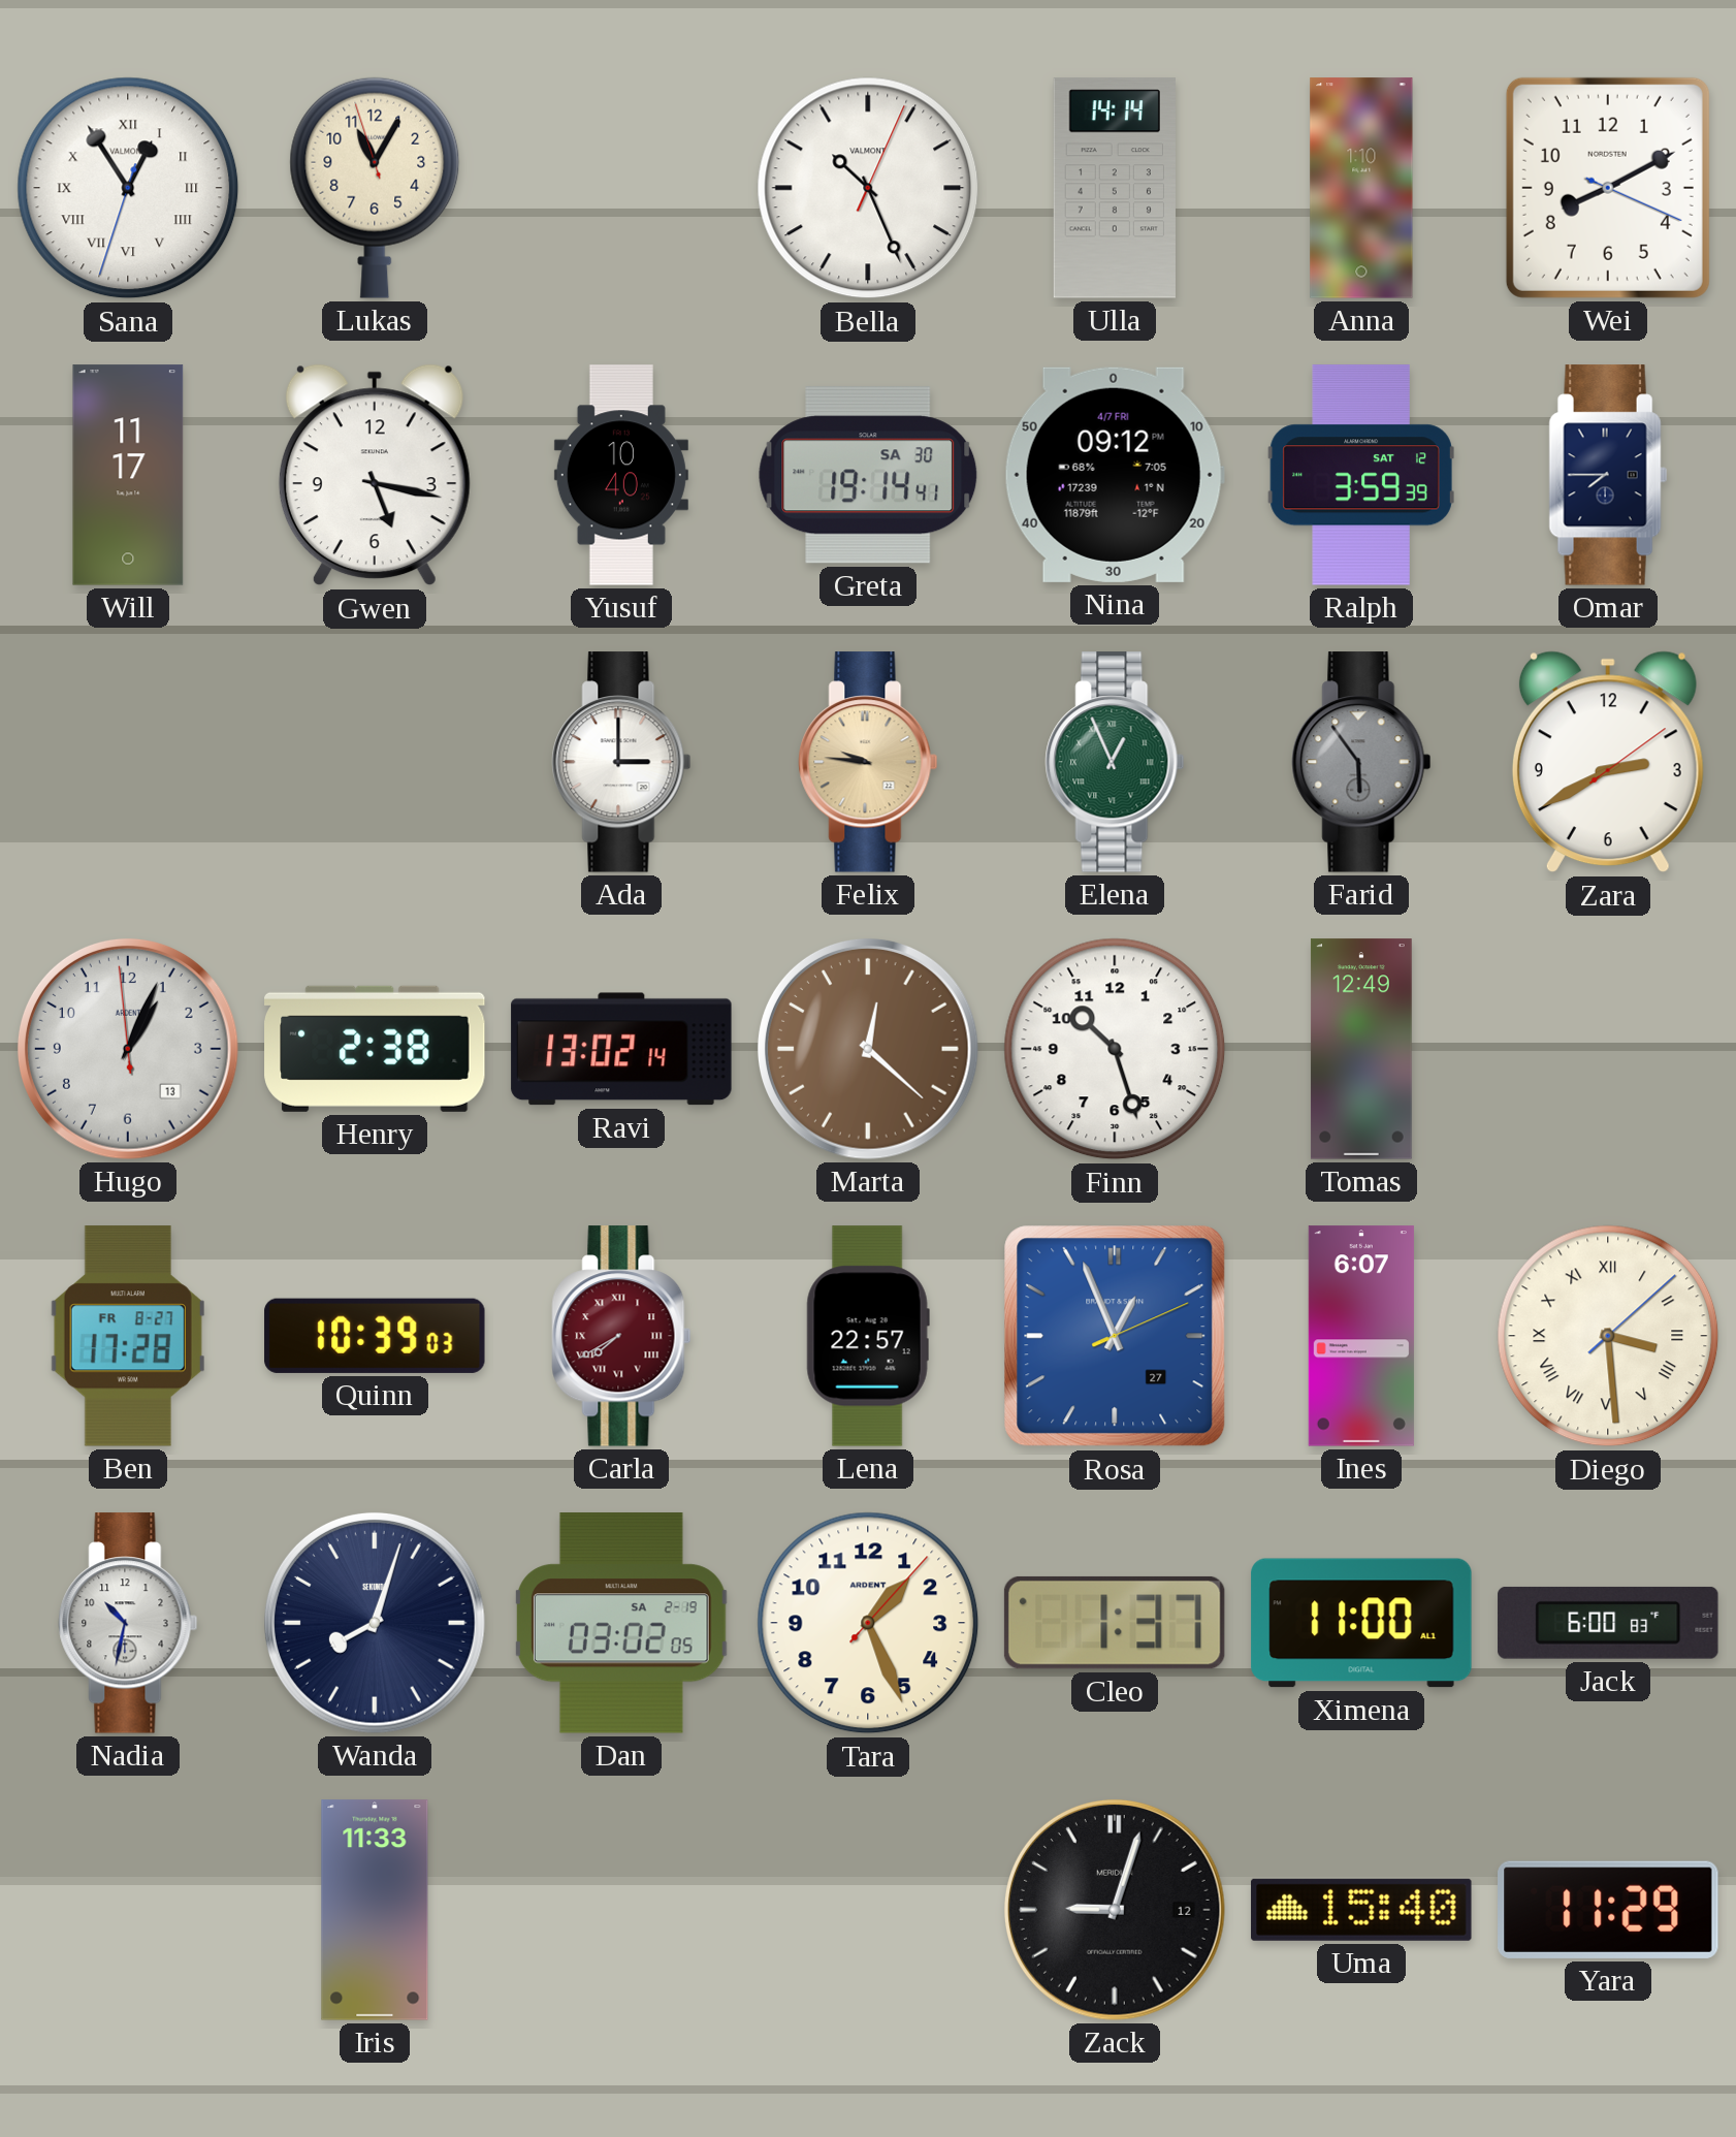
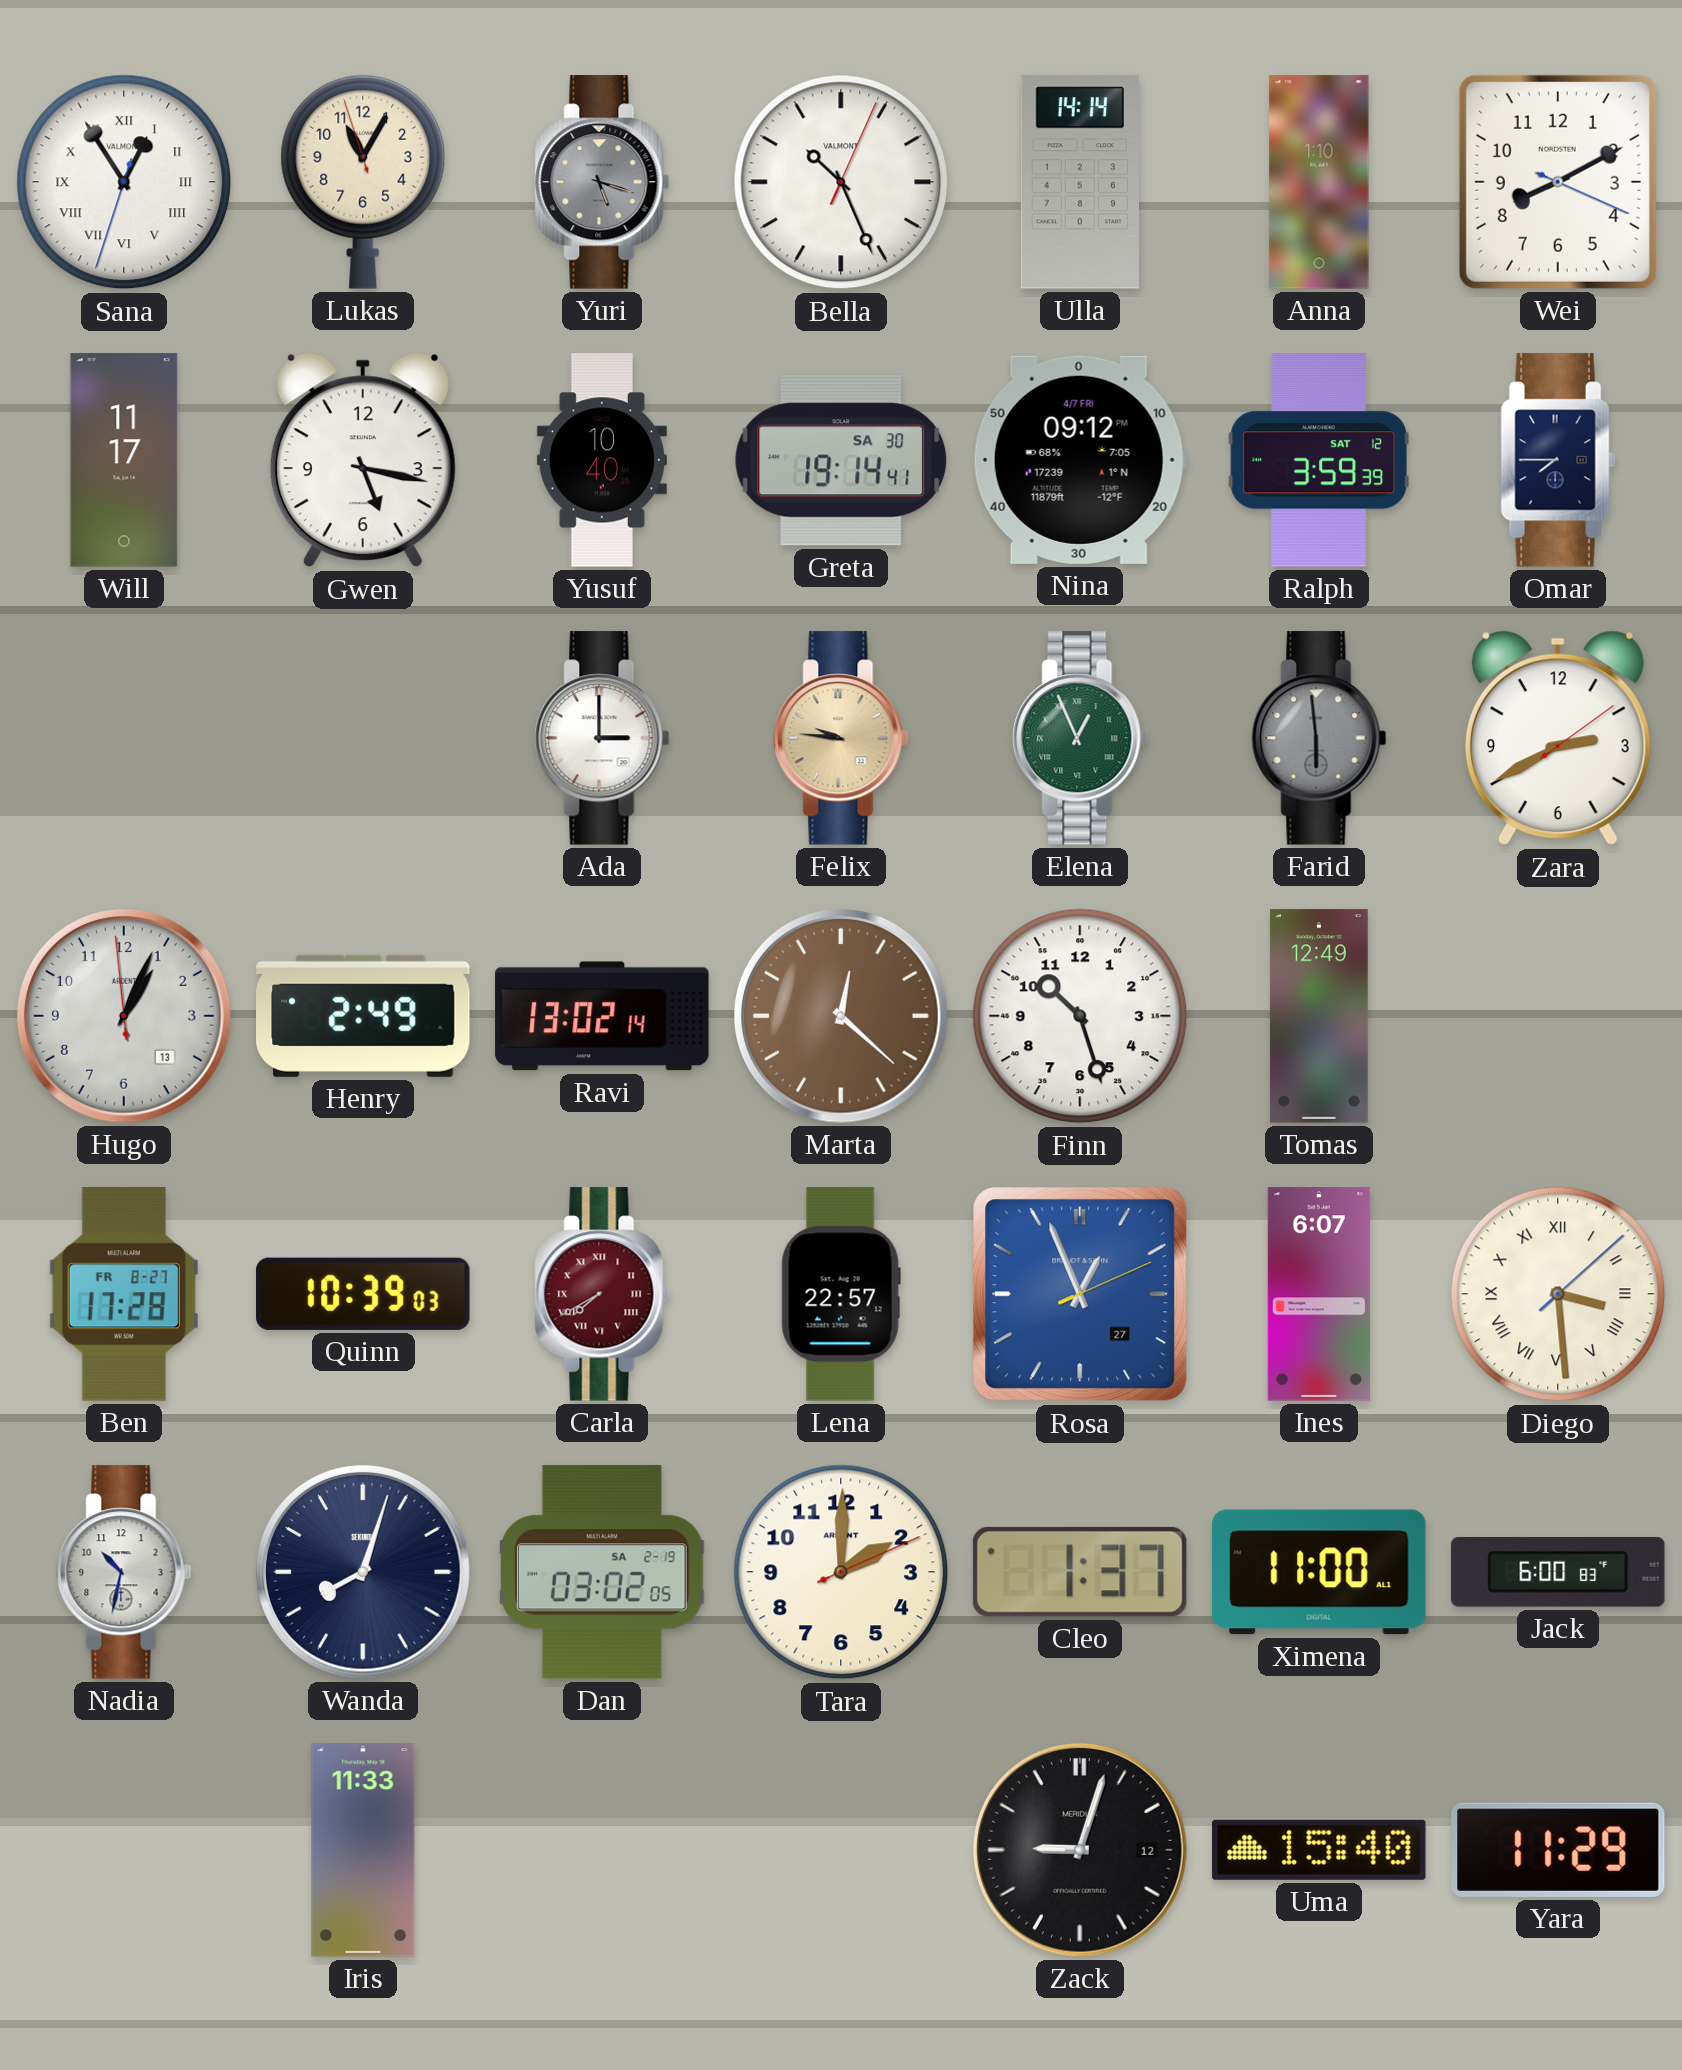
Yuri: none -> 5:18 (602, 182)
Farid: 5:54 -> 5:59 (1319, 738)
Henry: 2:38 -> 2:49 (363, 1016)
Tara: 1:26 -> 2:00 (841, 1572)
